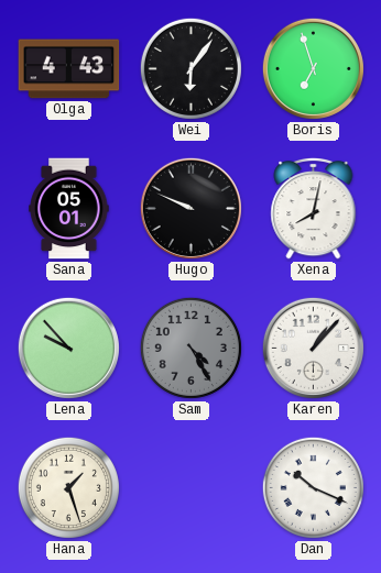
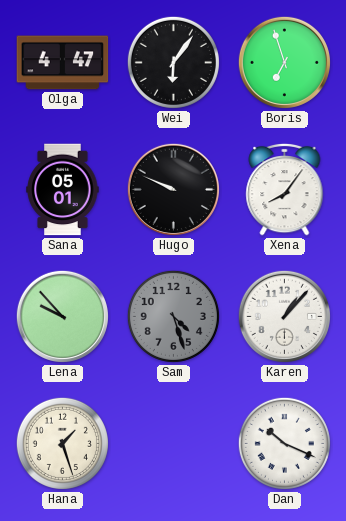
Olga: 4:43 -> 4:47 (63, 63)
Xena: 8:02 -> 8:06 (285, 189)
Sam: 4:25 -> 4:27 (173, 316)
